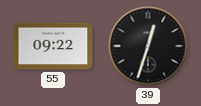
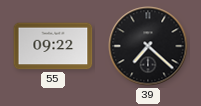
39: 12:33 -> 7:22 (148, 46)
